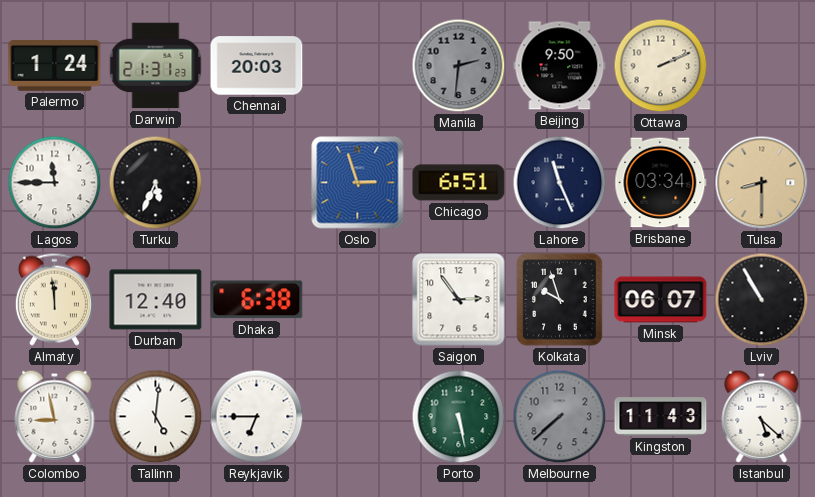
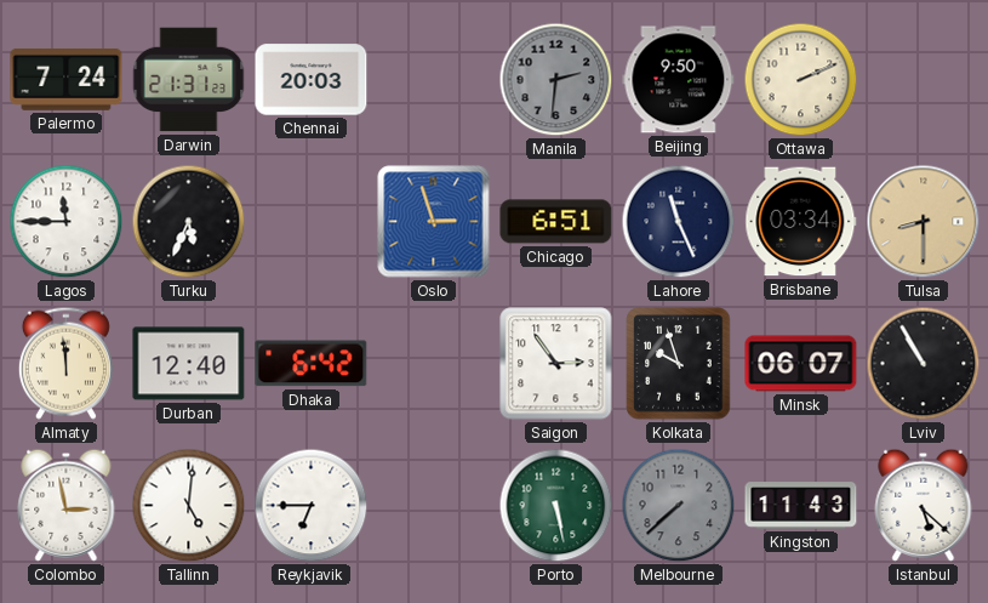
Palermo: 1:24 -> 7:24 (67, 79)
Dhaka: 6:38 -> 6:42 (312, 364)
Colombo: 8:58 -> 2:58 (67, 505)
